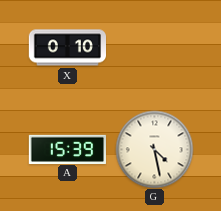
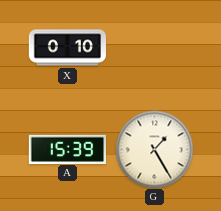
G: 4:28 -> 1:25 (154, 149)
